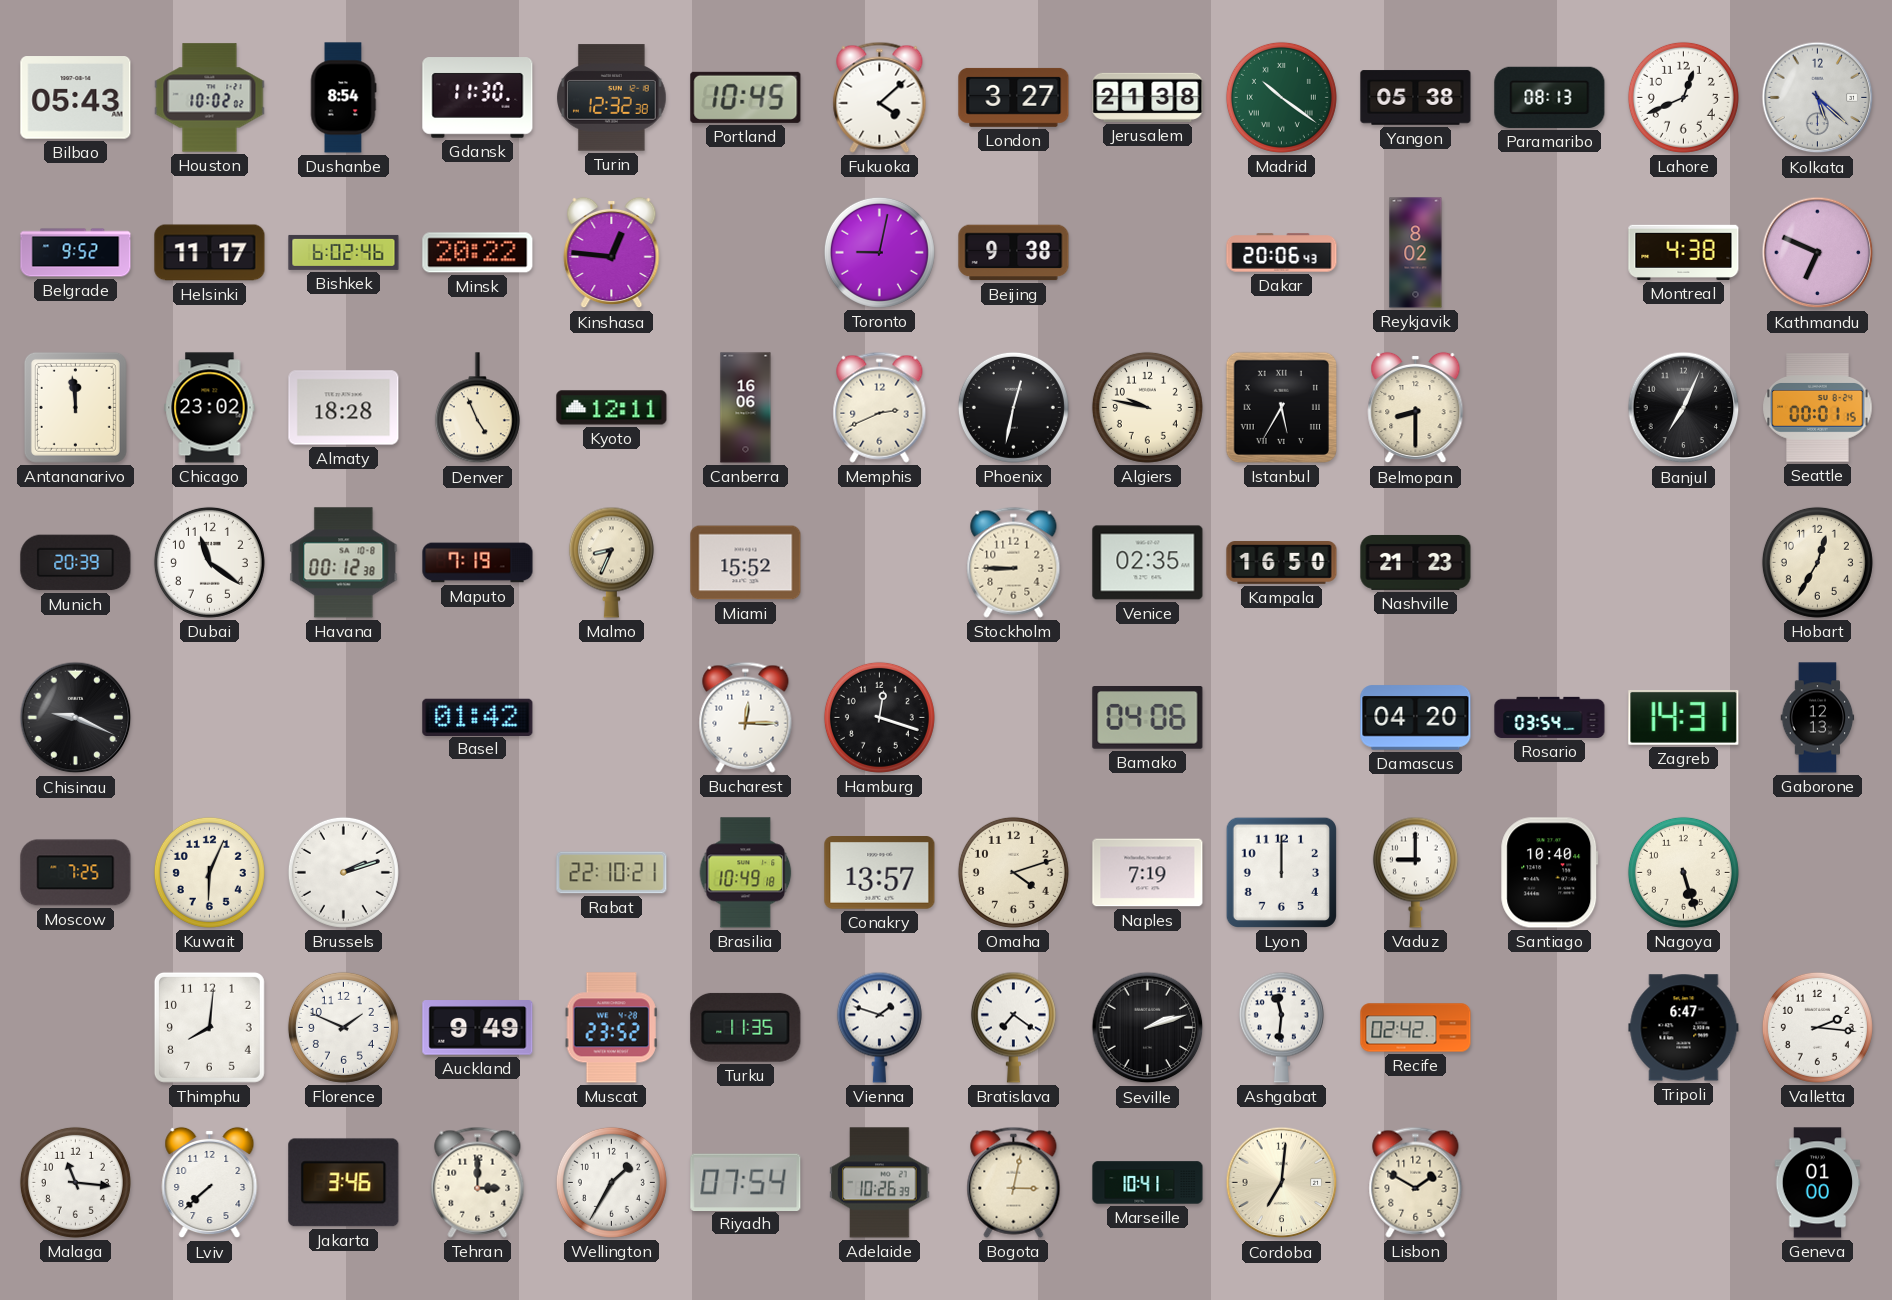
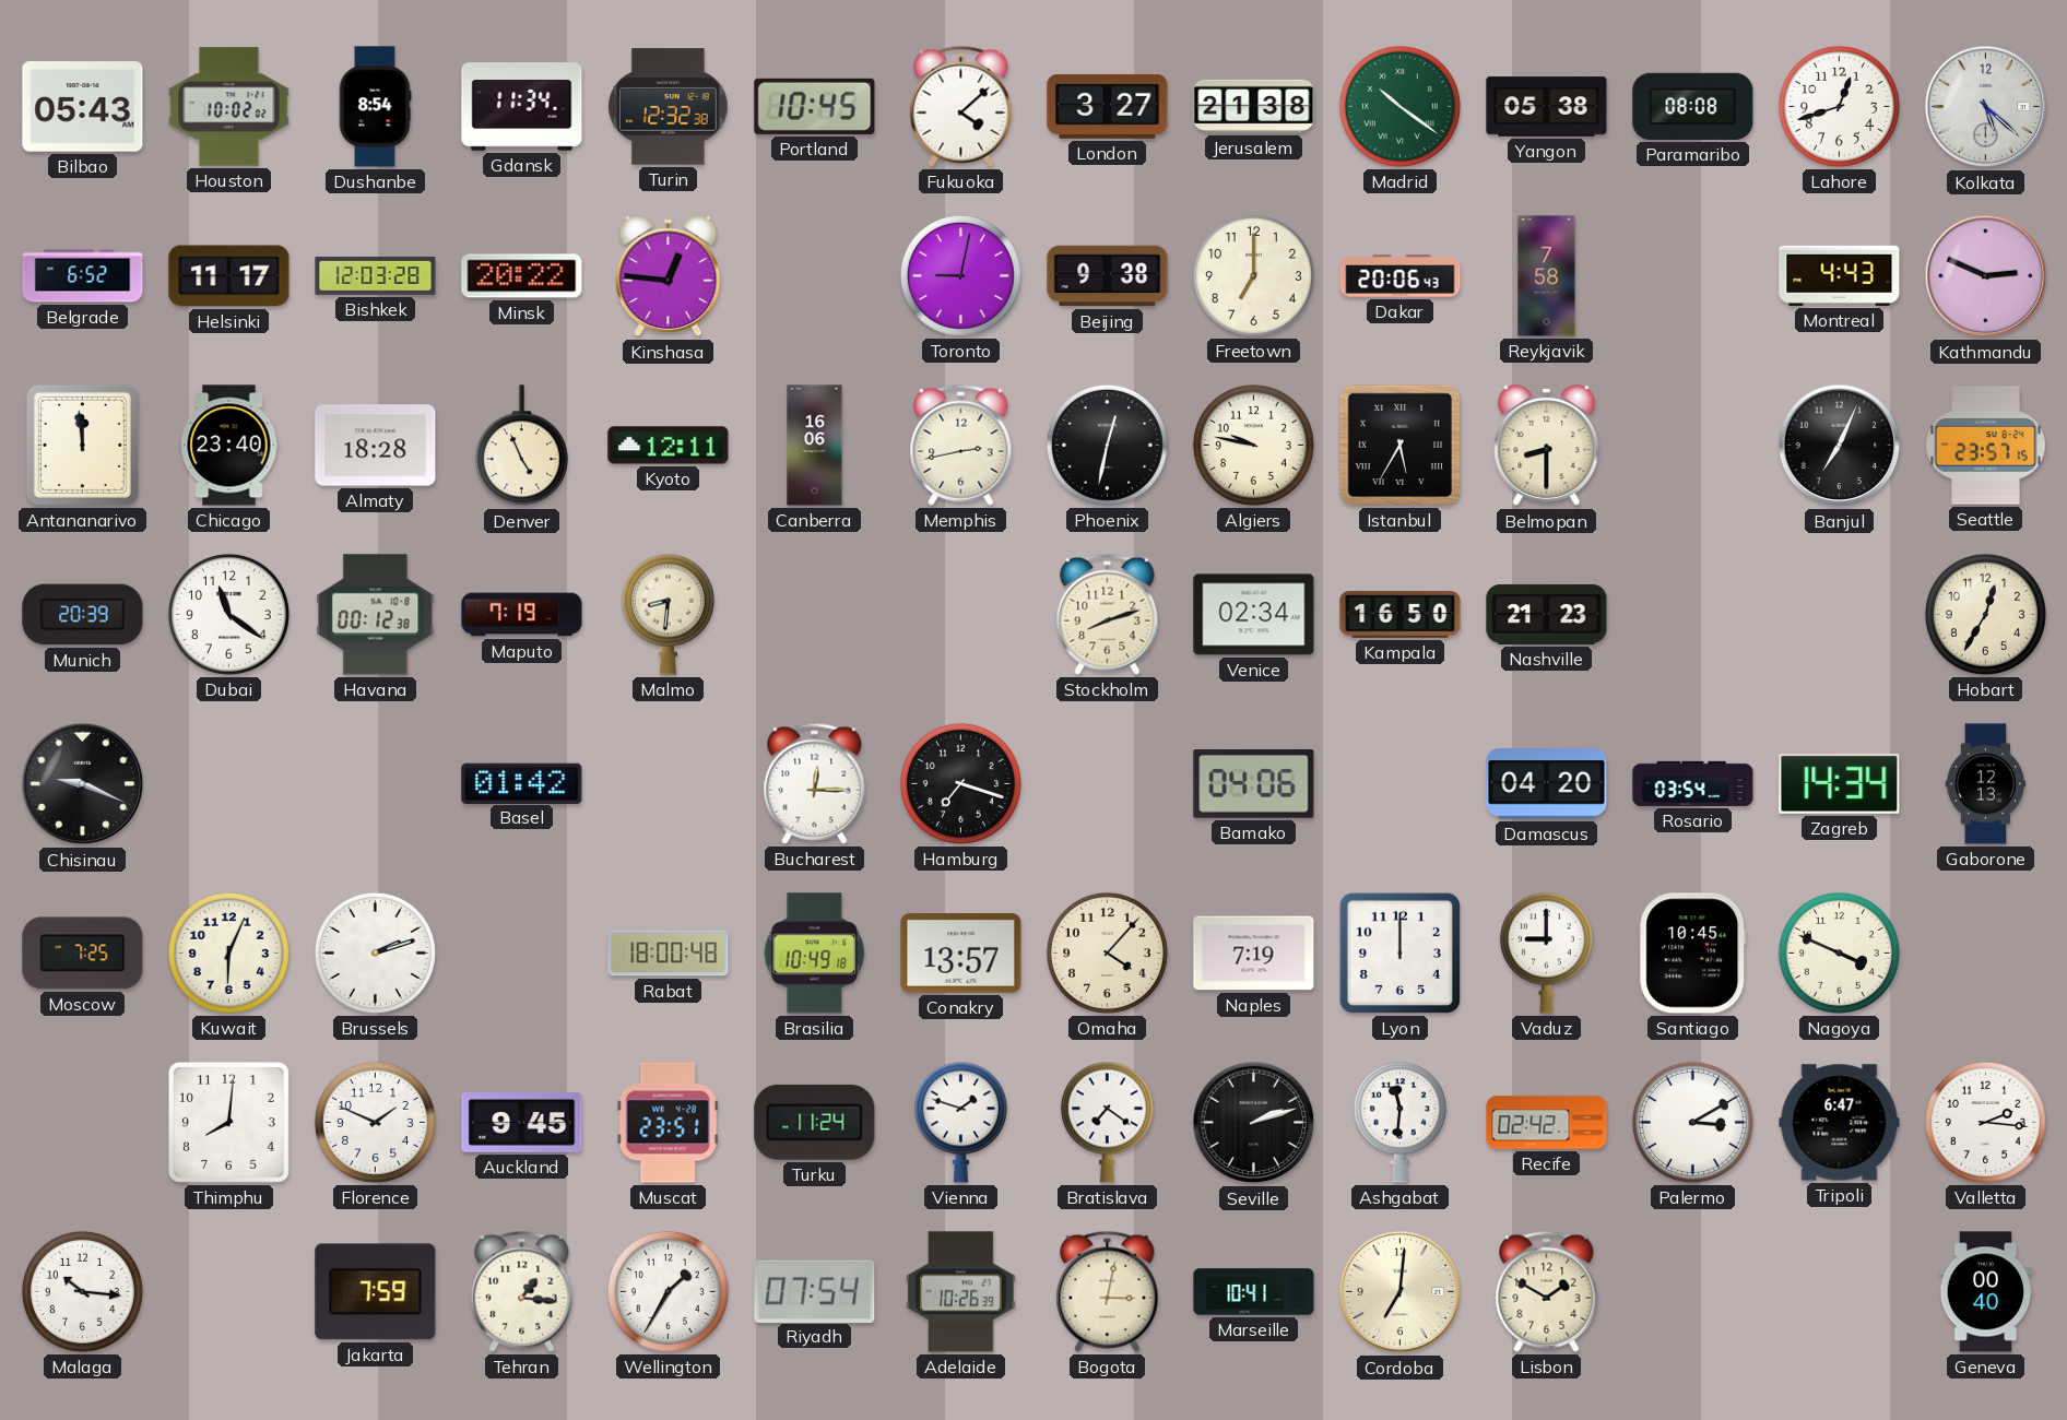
Gdansk: 11:30 -> 11:34 (522, 107)
Paramaribo: 08:13 -> 08:08 (1693, 106)
Lahore: 12:41 -> 12:42 (1839, 106)
Belgrade: 9:52 -> 6:52 (83, 276)
Bishkek: 6:02 -> 12:03 (376, 275)
Freetown: none -> 7:00 (1253, 275)
Reykjavik: 8:02 -> 7:58 (1547, 276)
Montreal: 4:38 -> 4:43 (1840, 275)
Kathmandu: 6:49 -> 2:49 (1986, 276)
Chicago: 23:02 -> 23:40 (229, 446)
Memphis: 2:41 -> 2:43 (961, 445)
Seattle: 00:01 -> 23:57 (1986, 446)
Malmo: 8:34 -> 8:31 (668, 614)
Miami: 15:52 -> none (746, 563)
Stockholm: 8:45 -> 8:12 (1108, 614)
Venice: 02:35 -> 02:34 (1254, 615)
Hamburg: 12:18 -> 7:18 (960, 783)
Zagreb: 14:31 -> 14:34 (1840, 783)
Rabat: 22:10 -> 18:00 (669, 954)
Omaha: 4:12 -> 4:07 (1107, 952)
Santiago: 10:40 -> 10:45 (1693, 954)
Nagoya: 5:27 -> 3:49 (1839, 952)
Auckland: 9:49 -> 9:45 (522, 1123)
Muscat: 23:52 -> 23:51 (668, 1123)
Turku: 11:35 -> 11:24 (815, 1122)
Palermo: none -> 3:10 (1692, 1122)
Malaga: 11:16 -> 10:16 (82, 1291)
Lviv: 7:38 -> none (210, 1183)
Jakarta: 3:46 -> 7:59 (376, 1292)
Tehran: 3:00 -> 1:16 (522, 1291)
Geneva: 01:00 -> 00:40 (1986, 1292)
